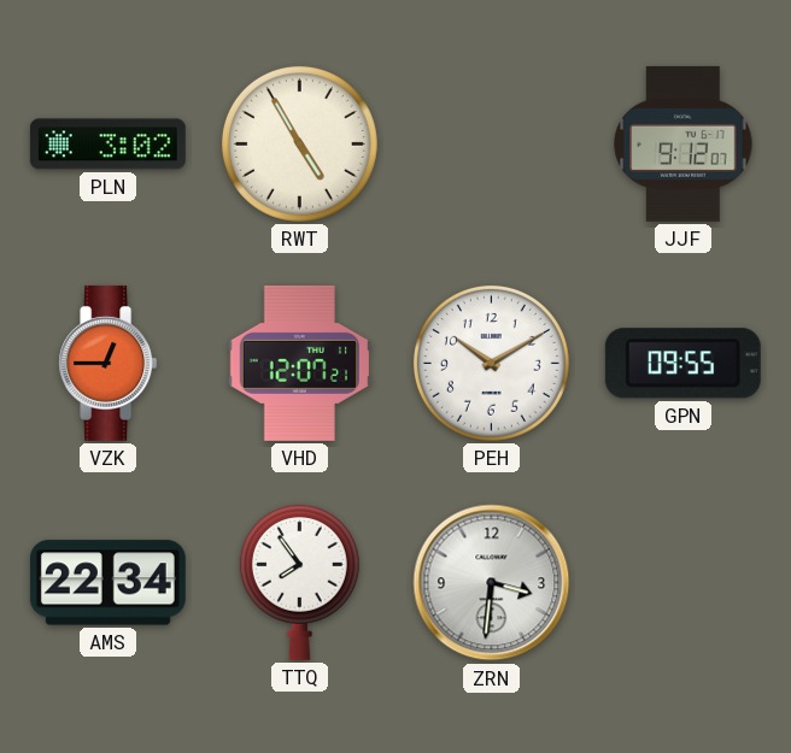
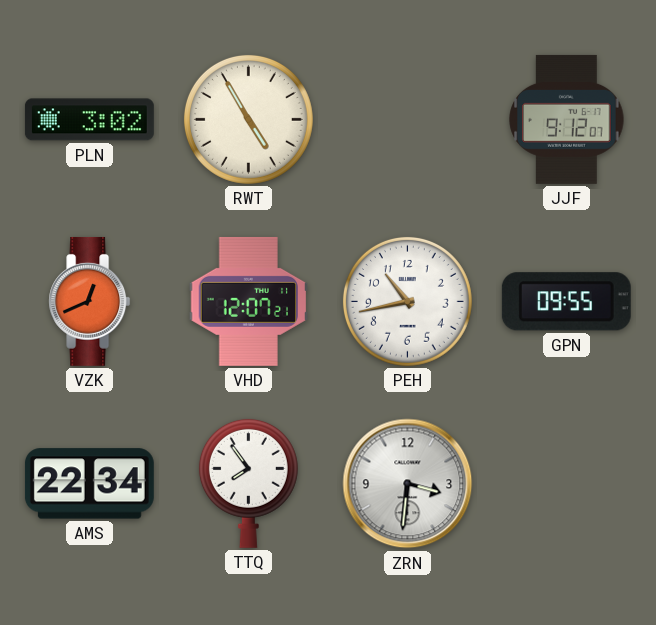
VZK: 12:45 -> 12:41 (90, 301)
PEH: 10:10 -> 10:43 (407, 301)
